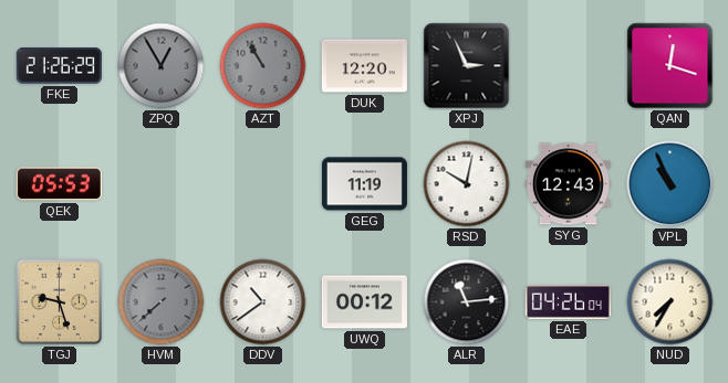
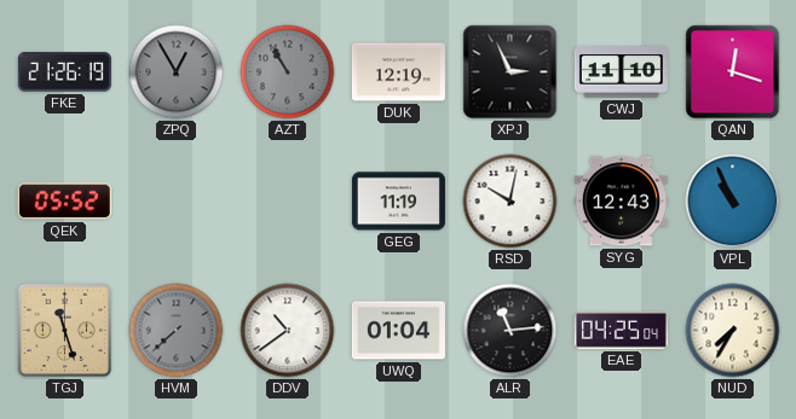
FKE: 21:26:29 -> 21:26:19 (64, 72)
DUK: 12:20 -> 12:19 (398, 72)
CWJ: none -> 11:10 (621, 72)
QEK: 05:53 -> 05:52 (64, 202)
TGJ: 9:27 -> 11:27 (65, 331)
UWQ: 00:12 -> 01:04 (398, 331)
EAE: 04:26 -> 04:25 (621, 331)
